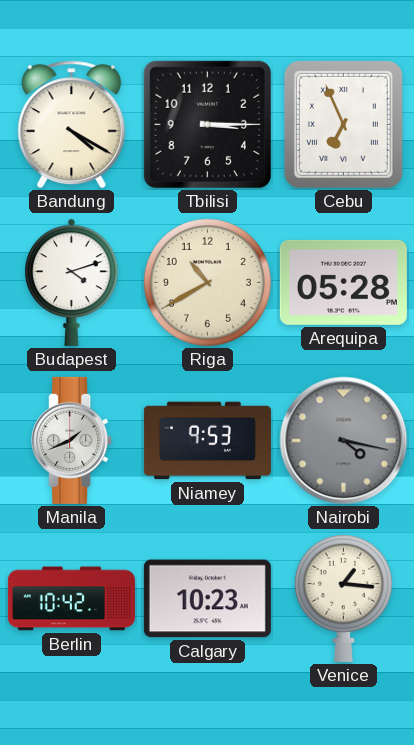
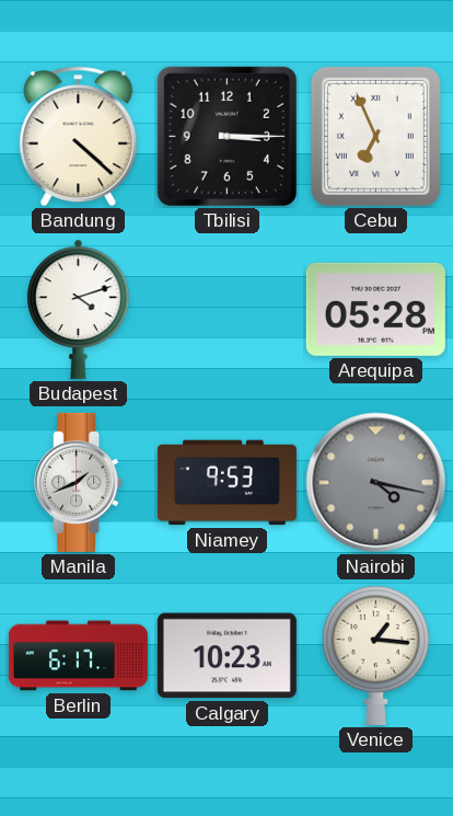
Bandung: 4:20 -> 4:22 (79, 137)
Riga: 10:40 -> none (207, 282)
Berlin: 10:42 -> 6:17 (78, 656)
